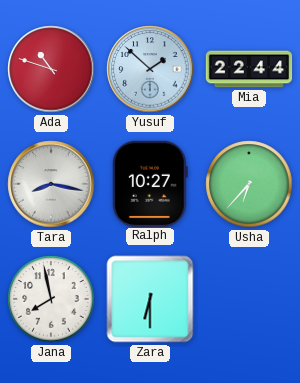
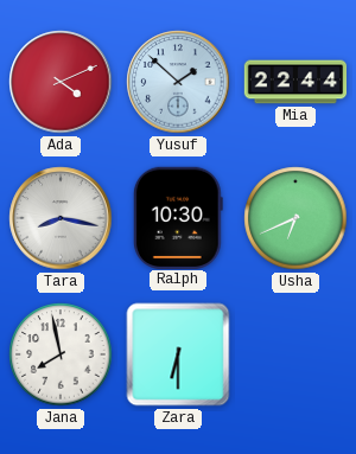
Ada: 10:48 -> 4:11 (61, 82)
Ralph: 10:27 -> 10:30 (178, 217)
Usha: 6:37 -> 6:41 (295, 218)
